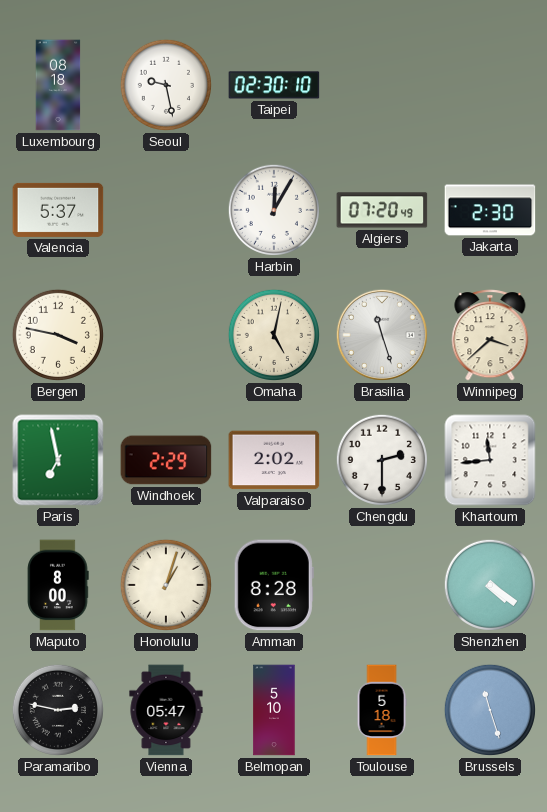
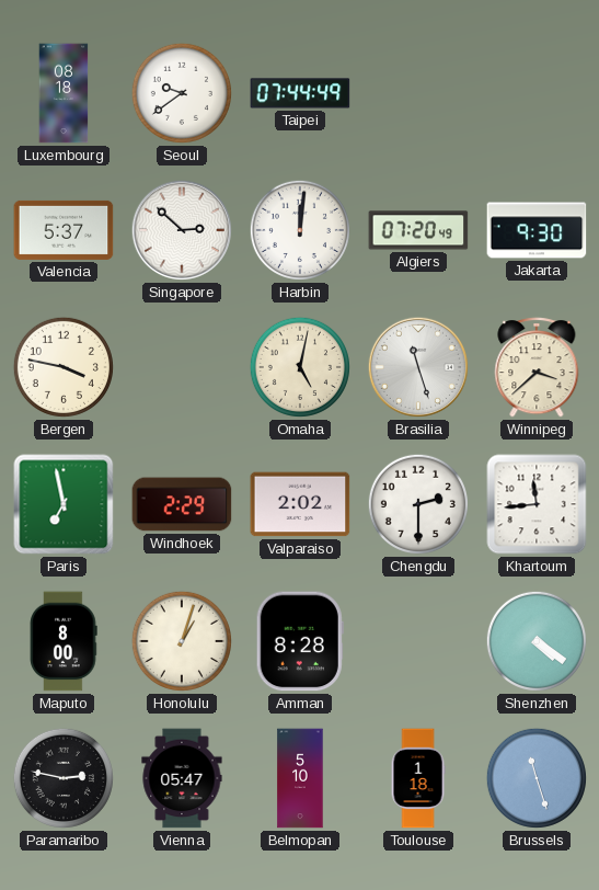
Seoul: 9:28 -> 9:39 (182, 93)
Taipei: 02:30 -> 07:44 (300, 93)
Singapore: none -> 2:52 (182, 230)
Harbin: 12:05 -> 12:01 (300, 230)
Jakarta: 2:30 -> 9:30 (537, 230)
Toulouse: 5:18 -> 1:18 (418, 778)
